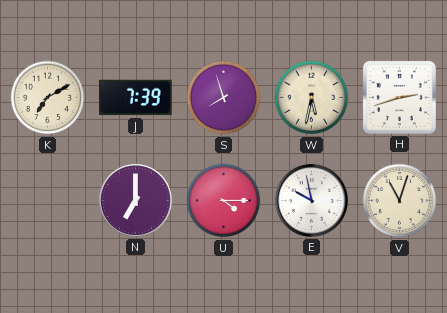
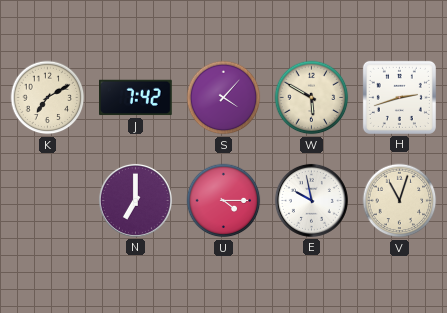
J: 7:39 -> 7:42 (136, 98)
S: 7:57 -> 4:07 (224, 98)
W: 5:32 -> 5:50 (312, 98)
